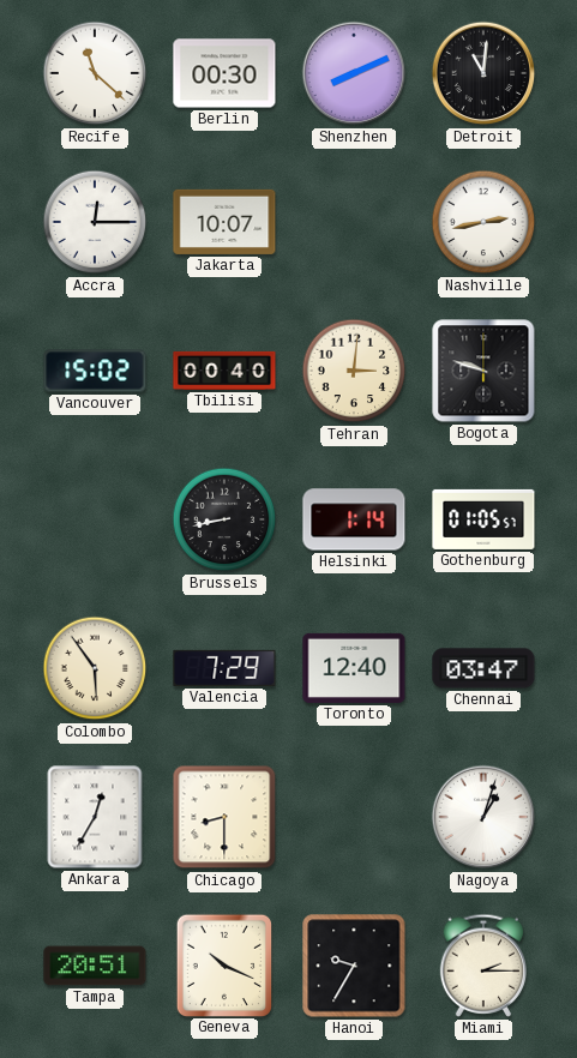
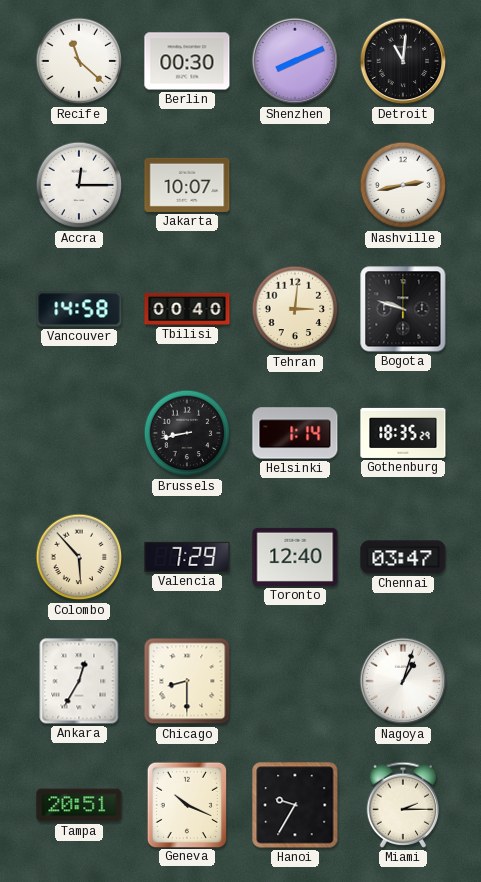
Vancouver: 15:02 -> 14:58 (79, 309)
Gothenburg: 01:05 -> 18:35 (403, 433)
Colombo: 5:54 -> 5:53 (79, 557)
